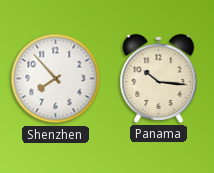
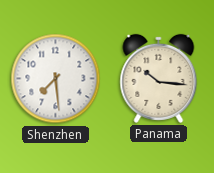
Shenzhen: 7:53 -> 7:29 (56, 79)
